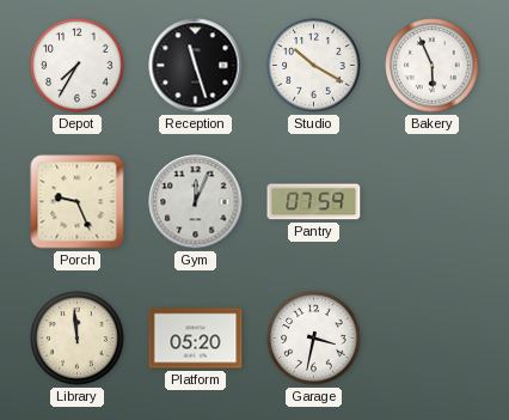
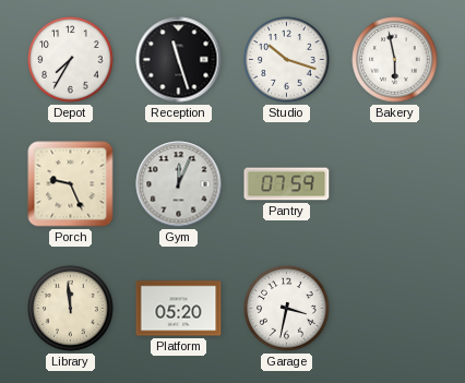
Studio: 10:20 -> 10:18 (287, 60)
Bakery: 5:56 -> 5:58 (395, 60)
